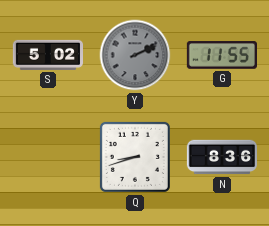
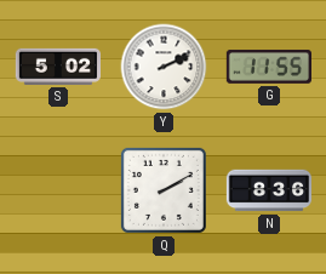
Y dial: grey -> white (164, 67)
Q: 8:42 -> 2:10 (164, 190)
